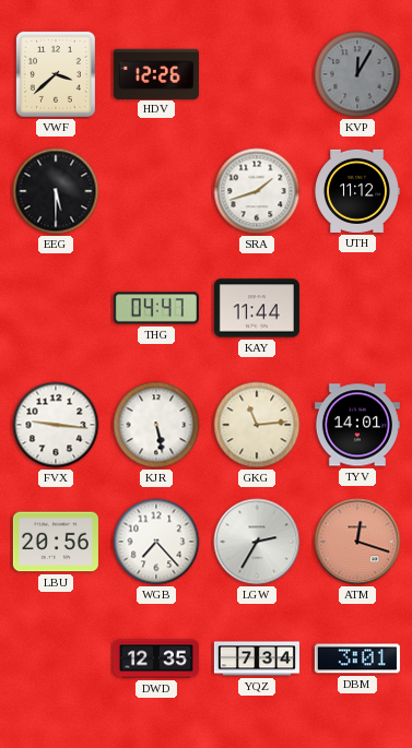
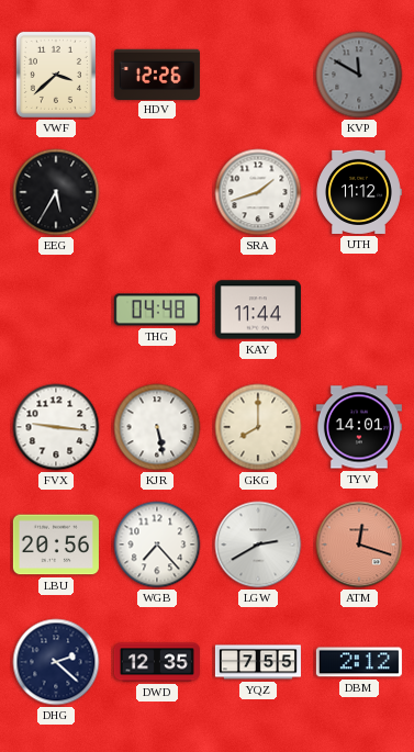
KVP: 12:05 -> 11:50 (359, 75)
EEG: 5:30 -> 5:35 (56, 192)
THG: 04:47 -> 04:48 (157, 310)
GKG: 11:14 -> 8:00 (258, 427)
LGW: 2:35 -> 2:40 (258, 545)
DHG: none -> 2:22 (56, 662)
YQZ: 7:34 -> 7:55 (258, 662)
DBM: 3:01 -> 2:12 (359, 662)
